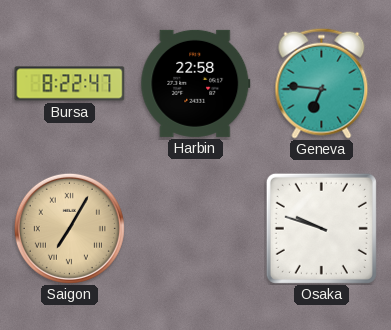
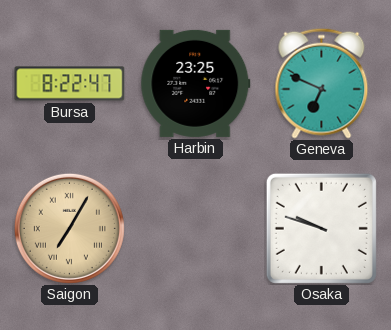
Harbin: 22:58 -> 23:25 (196, 83)
Geneva: 6:46 -> 6:49 (322, 83)
